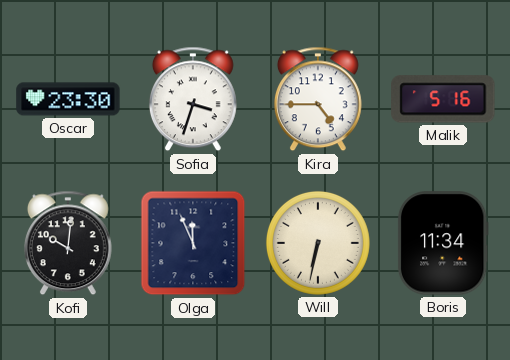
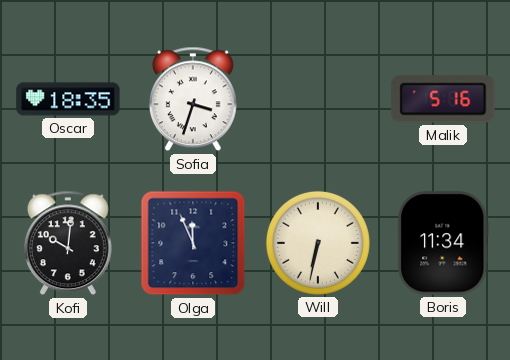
Oscar: 23:30 -> 18:35 (68, 99)
Kira: 4:45 -> none (318, 99)
